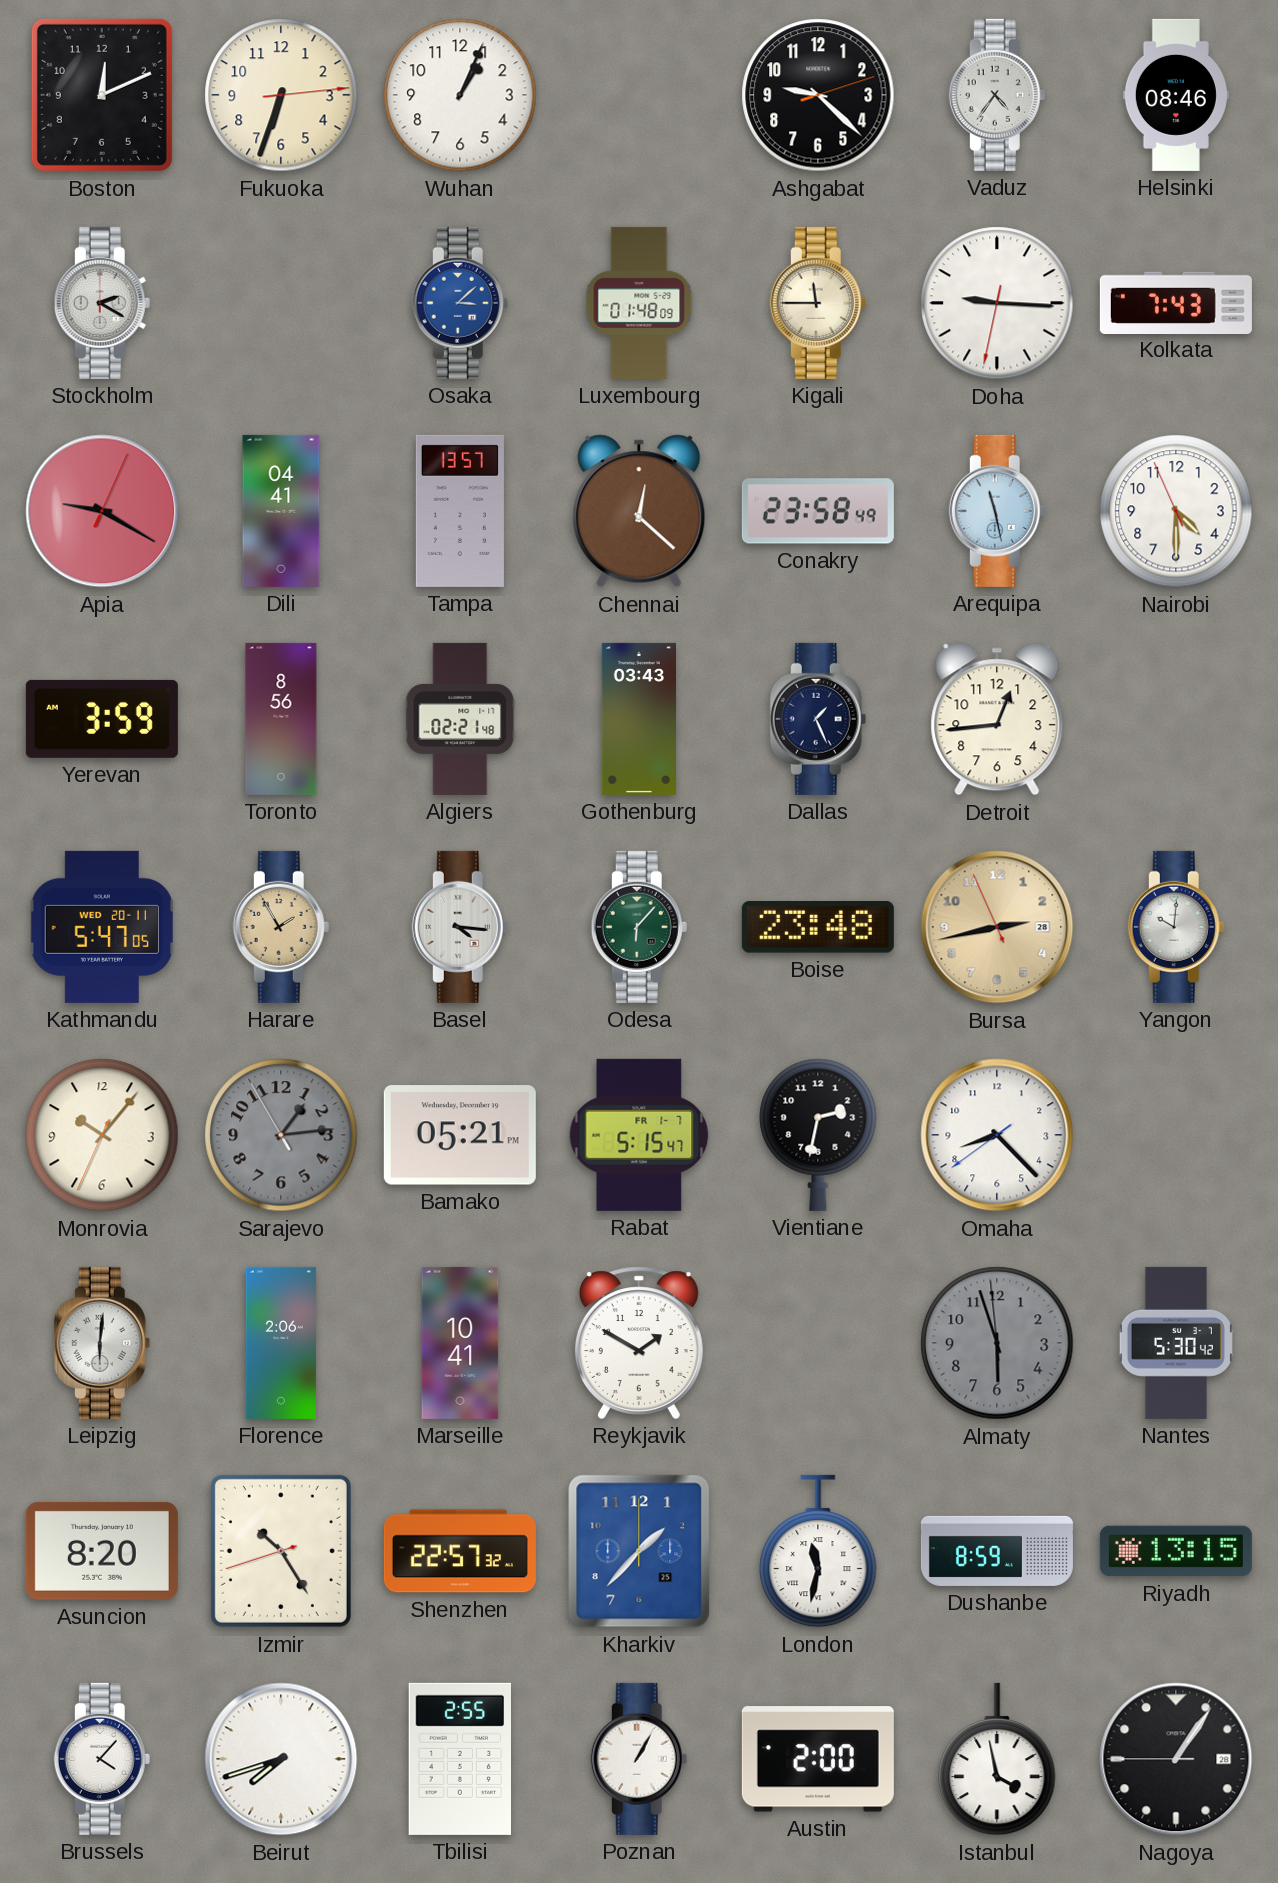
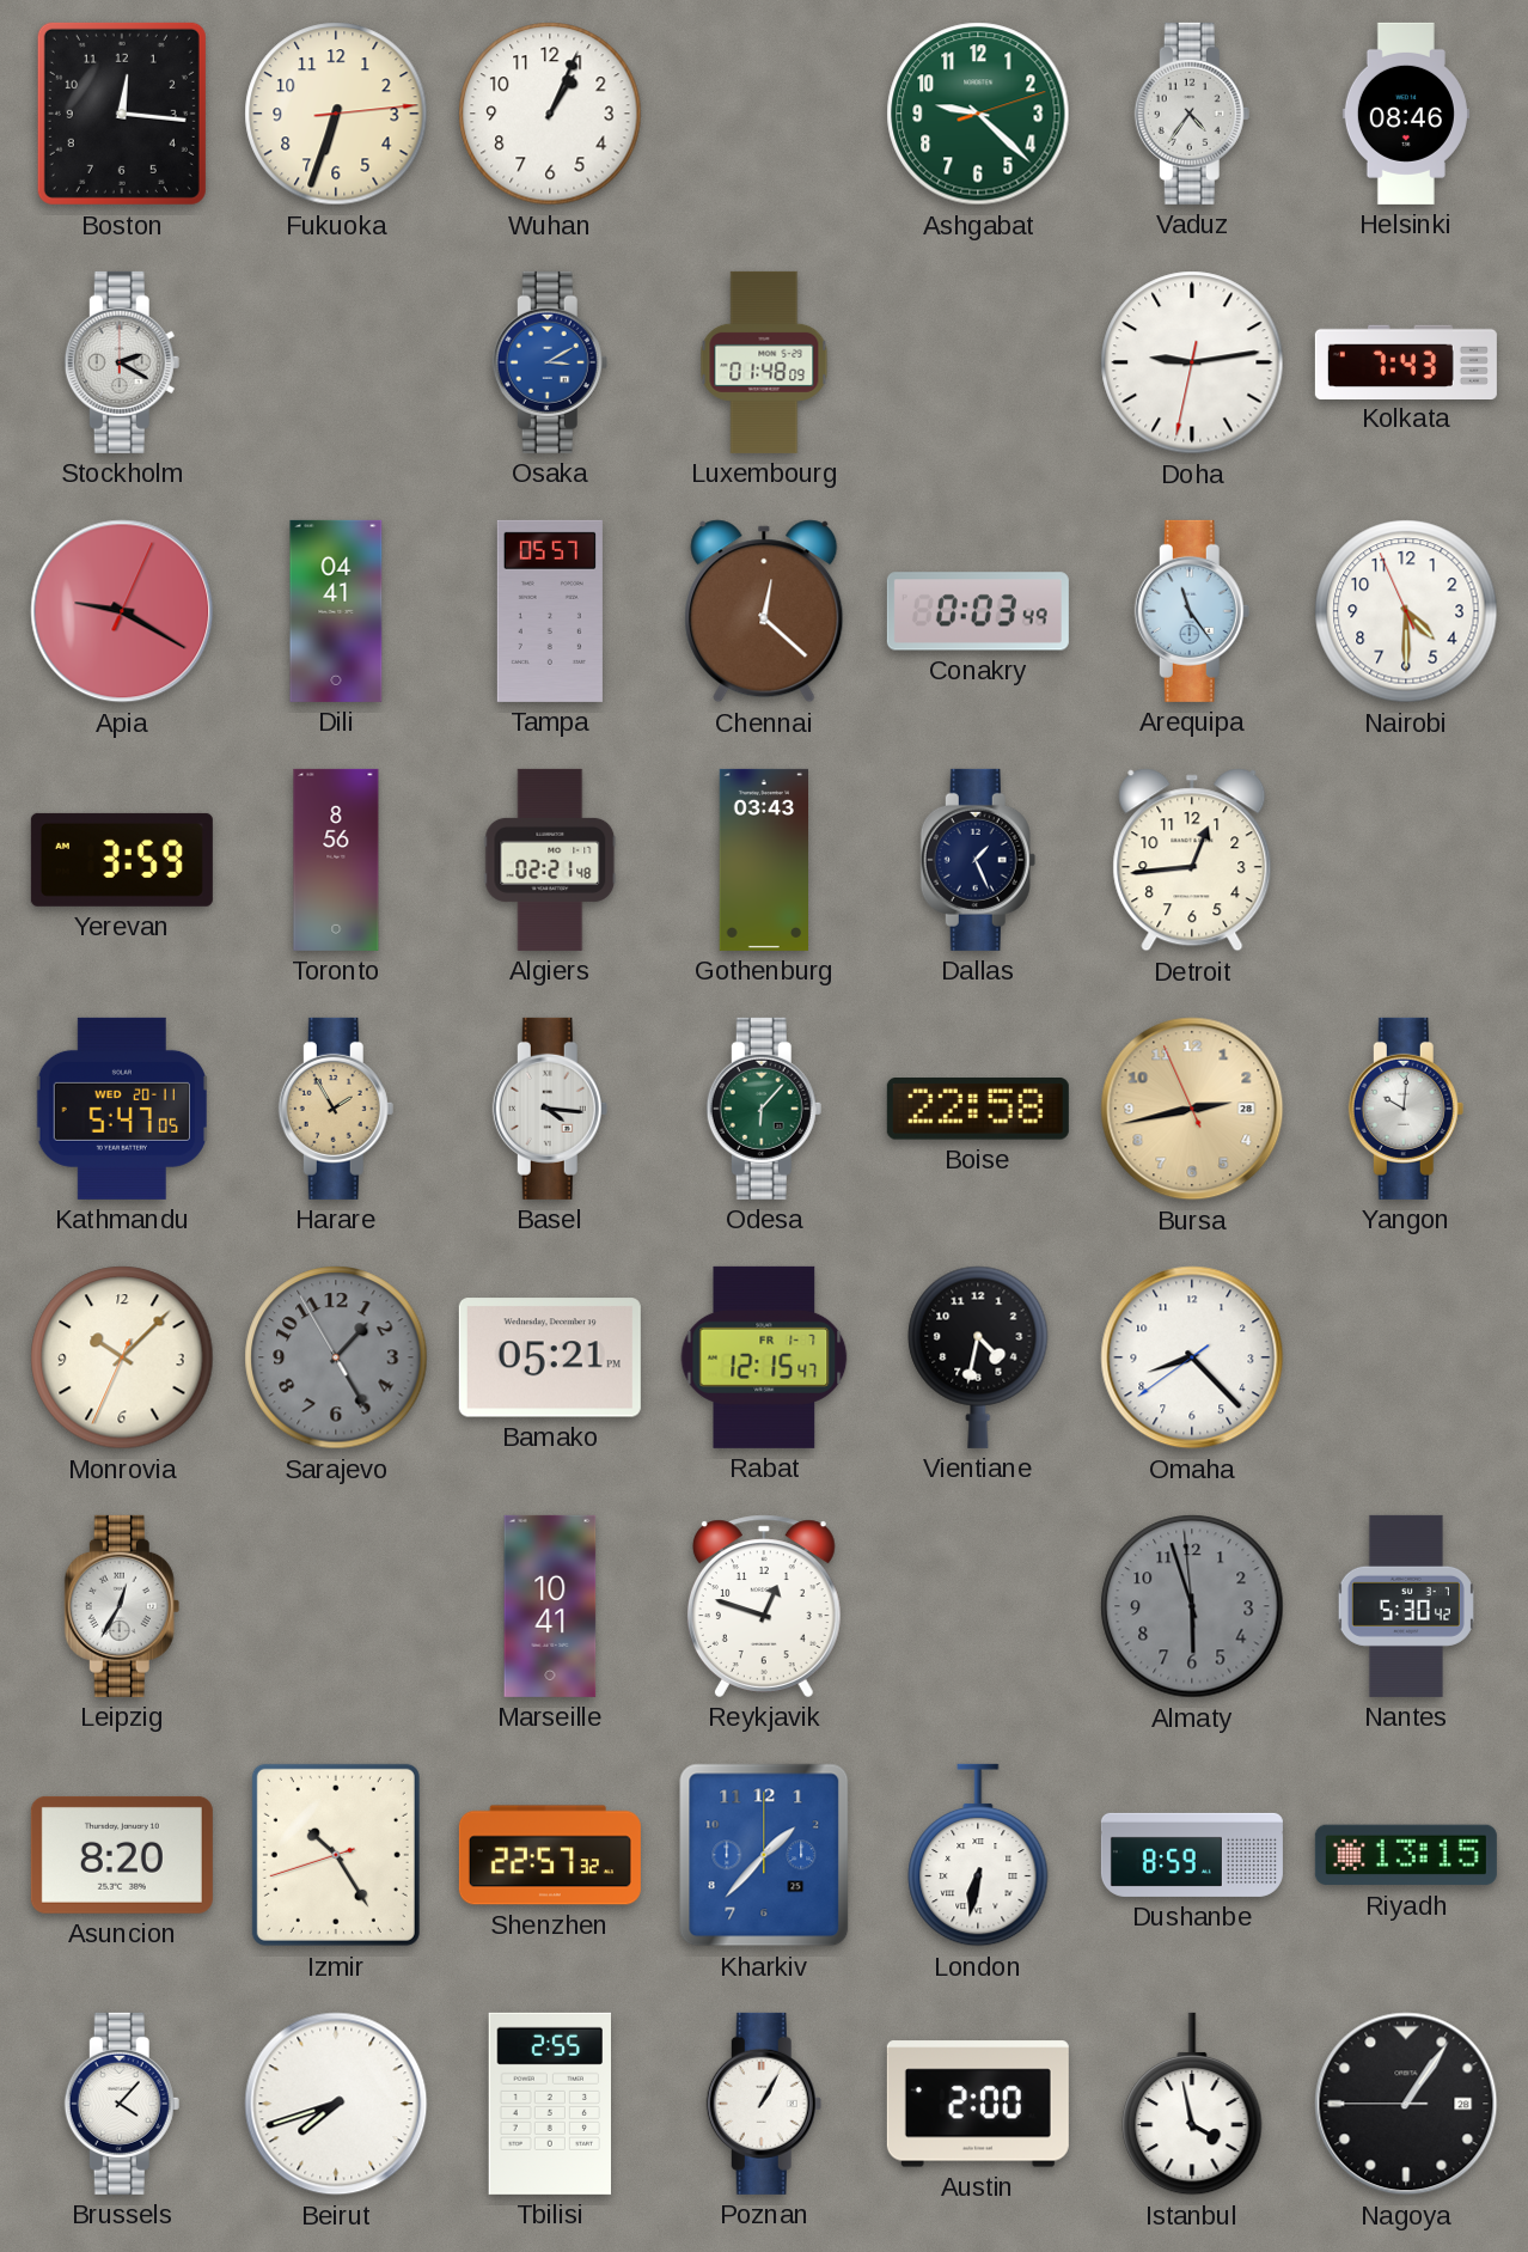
Boston: 12:11 -> 12:16 (122, 114)
Ashgabat dial: black -> green (978, 114)
Osaka: 3:08 -> 3:10 (550, 362)
Kigali: 11:45 -> none (818, 303)
Doha: 9:15 -> 9:13 (1192, 362)
Tampa: 13:57 -> 05:57 (550, 611)
Conakry: 23:58 -> 0:03 (978, 611)
Arequipa: 11:28 -> 11:24 (1192, 611)
Boise: 23:48 -> 22:58 (978, 1109)
Monrovia: 10:06 -> 10:07 (122, 1357)
Sarajevo: 1:13 -> 1:24 (336, 1357)
Rabat: 5:15 -> 12:15 (764, 1357)
Vientiane: 2:32 -> 4:32 (978, 1357)
Leipzig: 6:01 -> 12:35 (122, 1606)
Florence: 2:06 -> none (281, 1343)
Reykjavik: 1:50 -> 12:48 (764, 1606)
London: 11:32 -> 6:32 (978, 1855)
